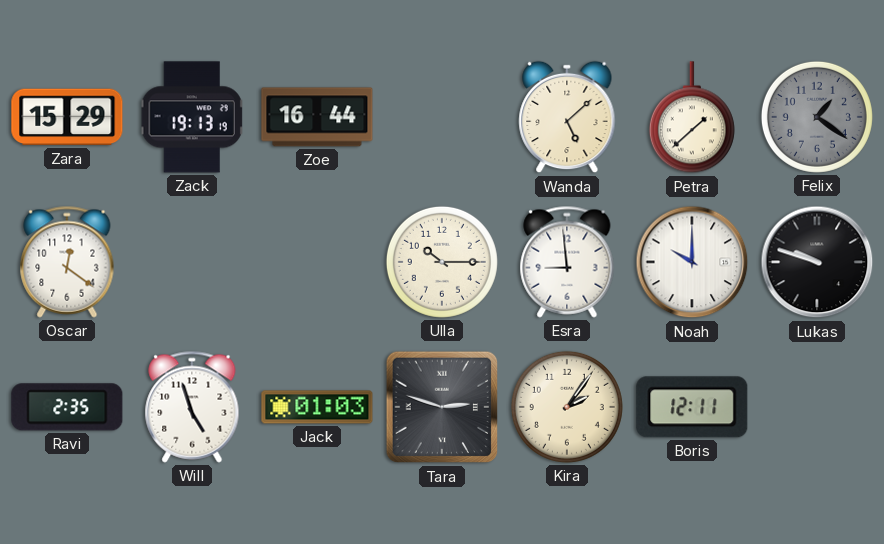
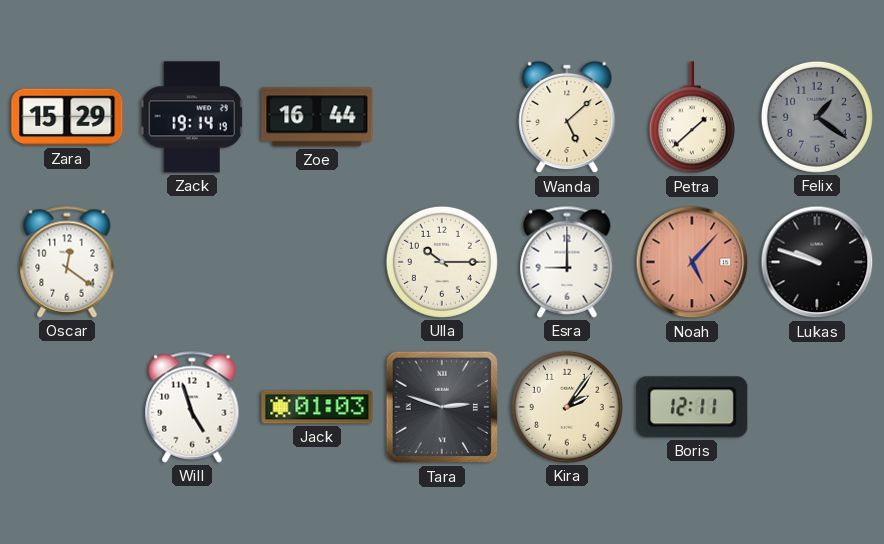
Zack: 19:13 -> 19:14 (192, 117)
Esra: 8:59 -> 9:00 (567, 262)
Noah: 10:00 -> 5:07 (692, 262)
Noah dial: white -> salmon (692, 262)
Ravi: 2:35 -> none (67, 407)
